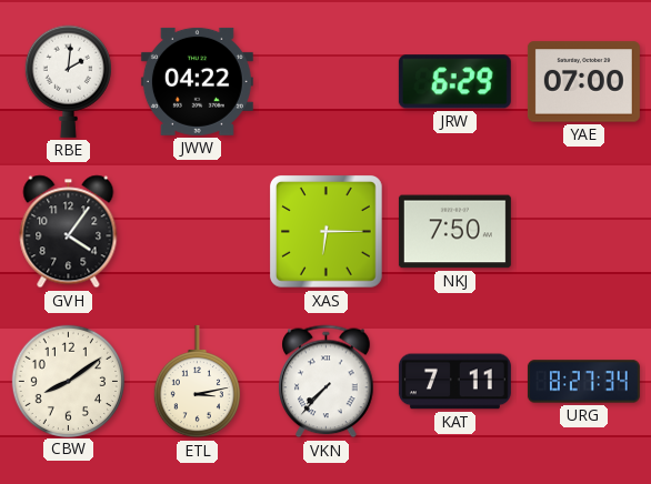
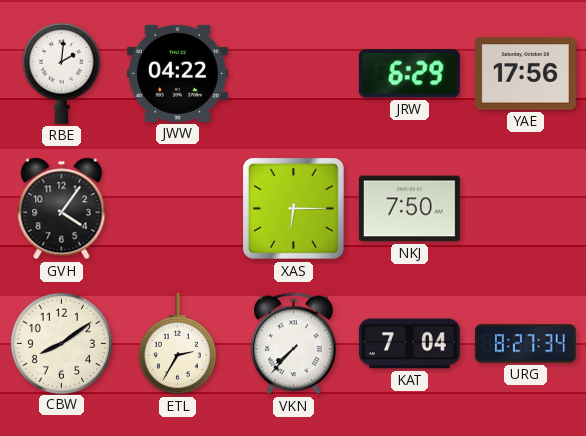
YAE: 07:00 -> 17:56 (525, 74)
ETL: 3:13 -> 2:35 (177, 344)
KAT: 7:11 -> 7:04 (409, 344)
